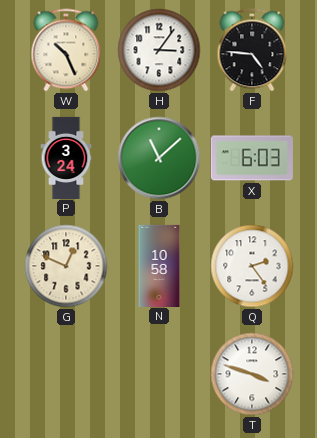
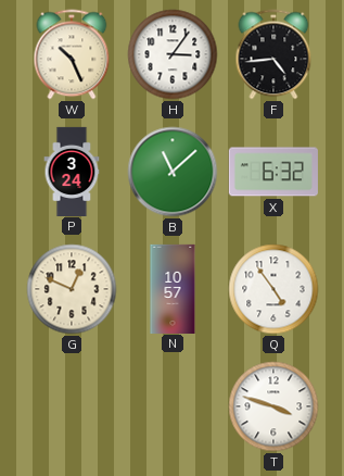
F: 4:46 -> 4:44 (273, 54)
X: 6:03 -> 6:32 (273, 172)
N: 10:58 -> 10:57 (173, 288)
Q: 2:24 -> 4:54 (273, 289)
